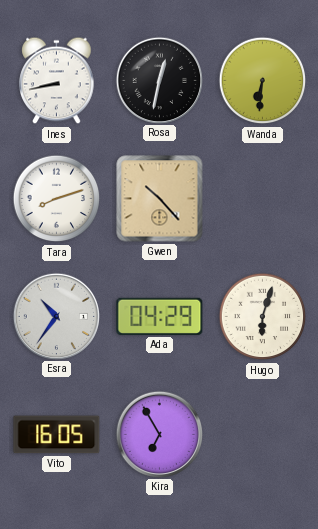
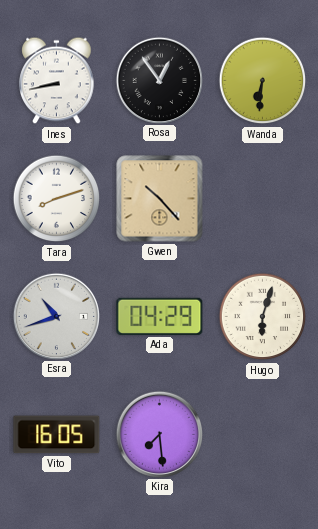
Rosa: 12:32 -> 12:54 (159, 80)
Esra: 10:36 -> 10:42 (56, 316)
Kira: 6:55 -> 7:29 (159, 434)
